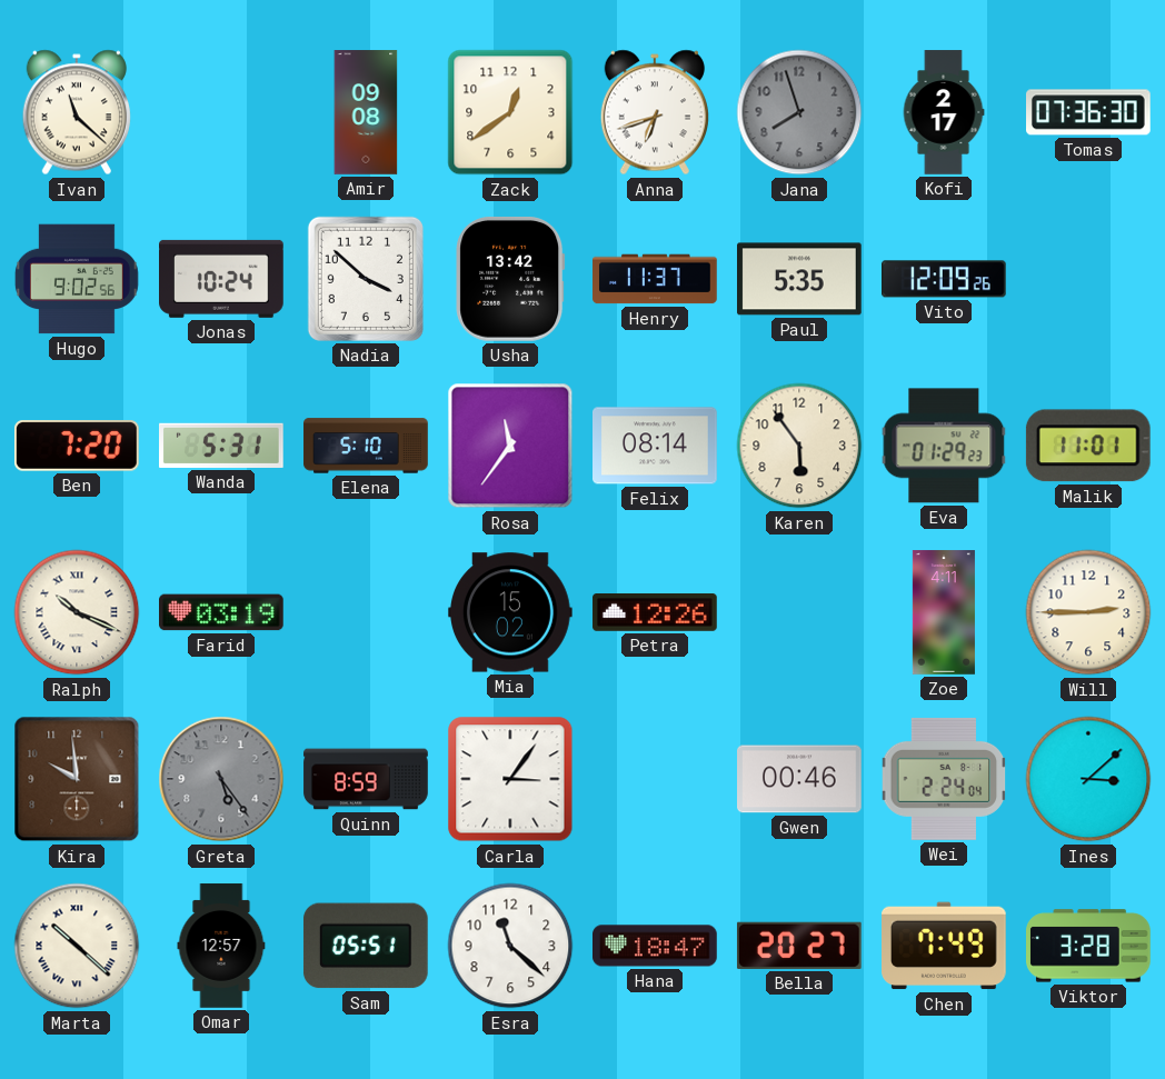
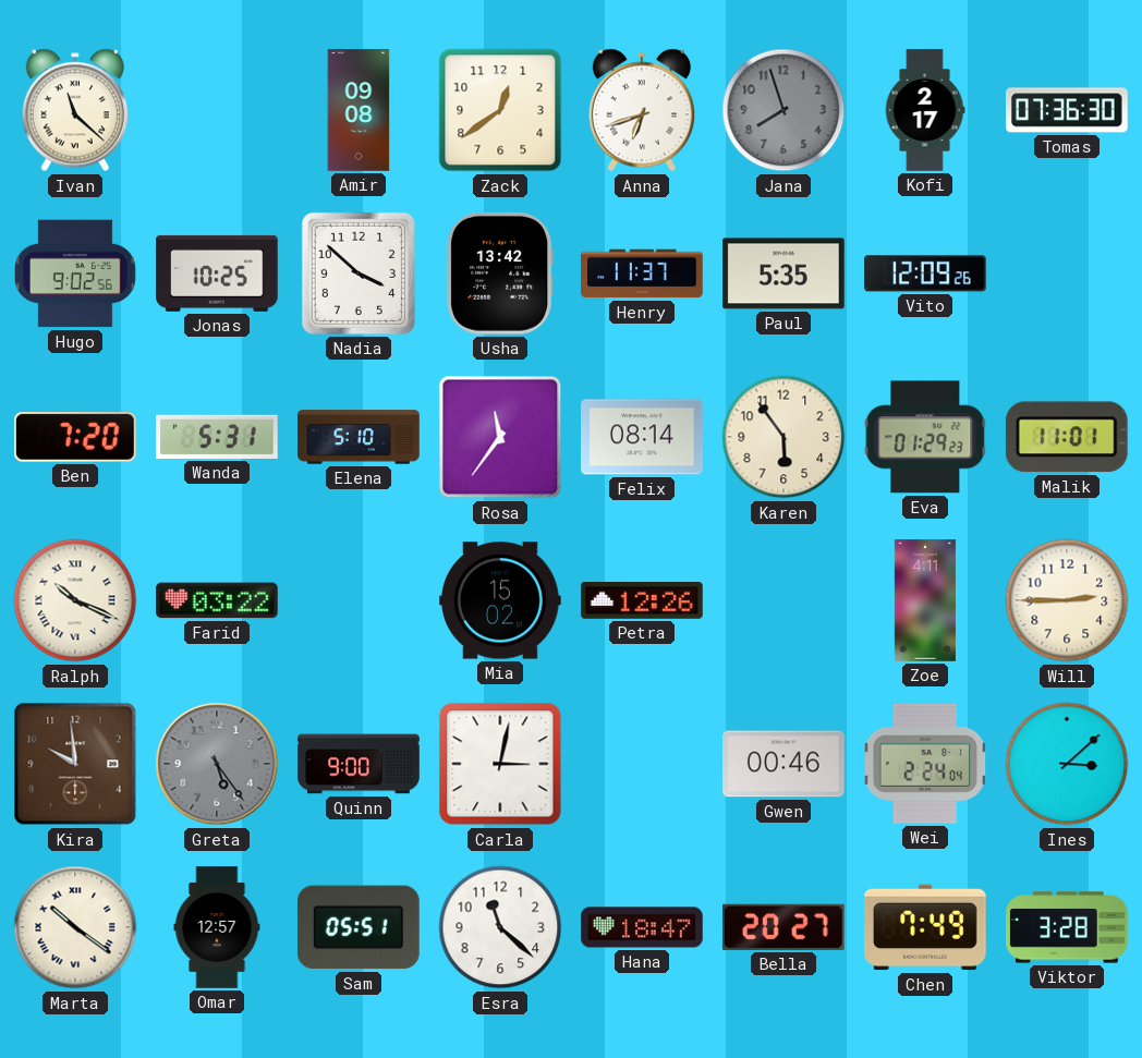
Jonas: 10:24 -> 10:25 (218, 273)
Farid: 03:19 -> 03:22 (218, 600)
Quinn: 8:59 -> 9:00 (359, 764)
Carla: 3:06 -> 3:02 (500, 764)
Marta: 10:22 -> 10:21 (75, 927)
